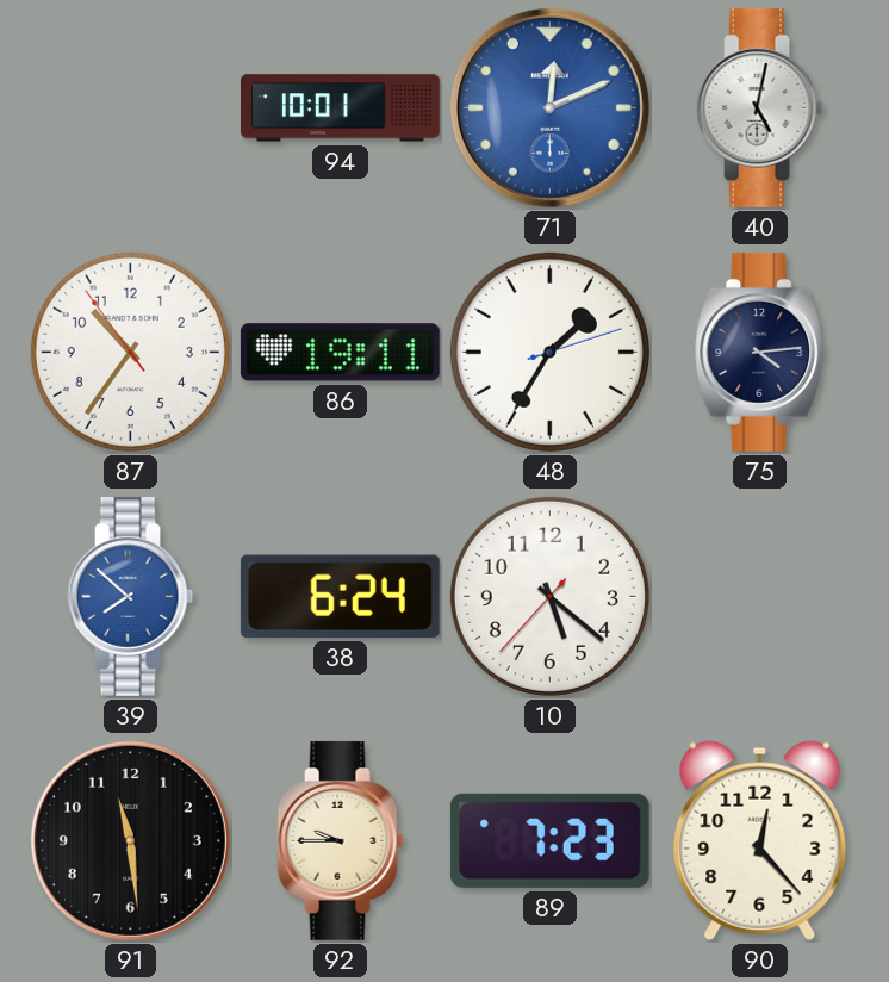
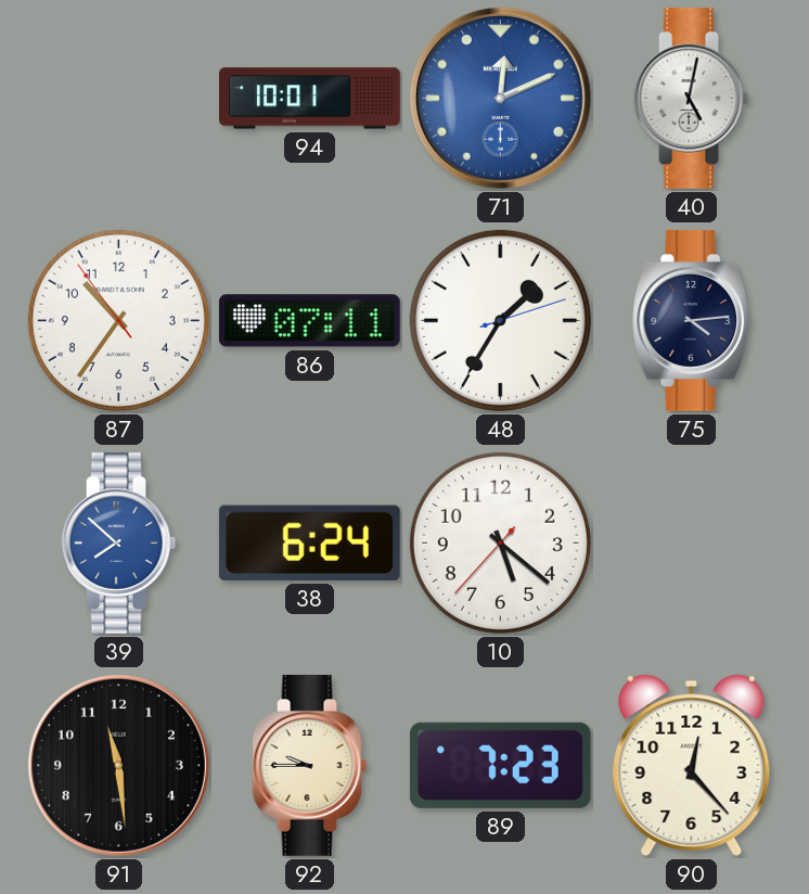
86: 19:11 -> 07:11 (309, 321)
